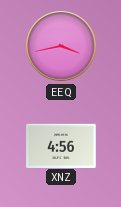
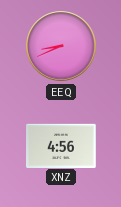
EEQ: 3:43 -> 8:41 (61, 46)
